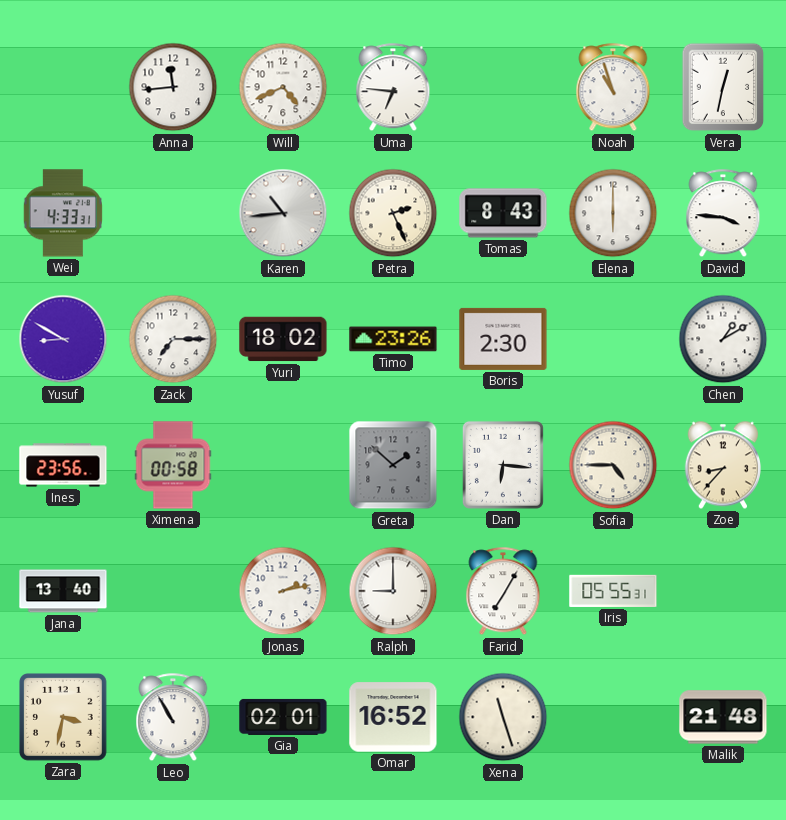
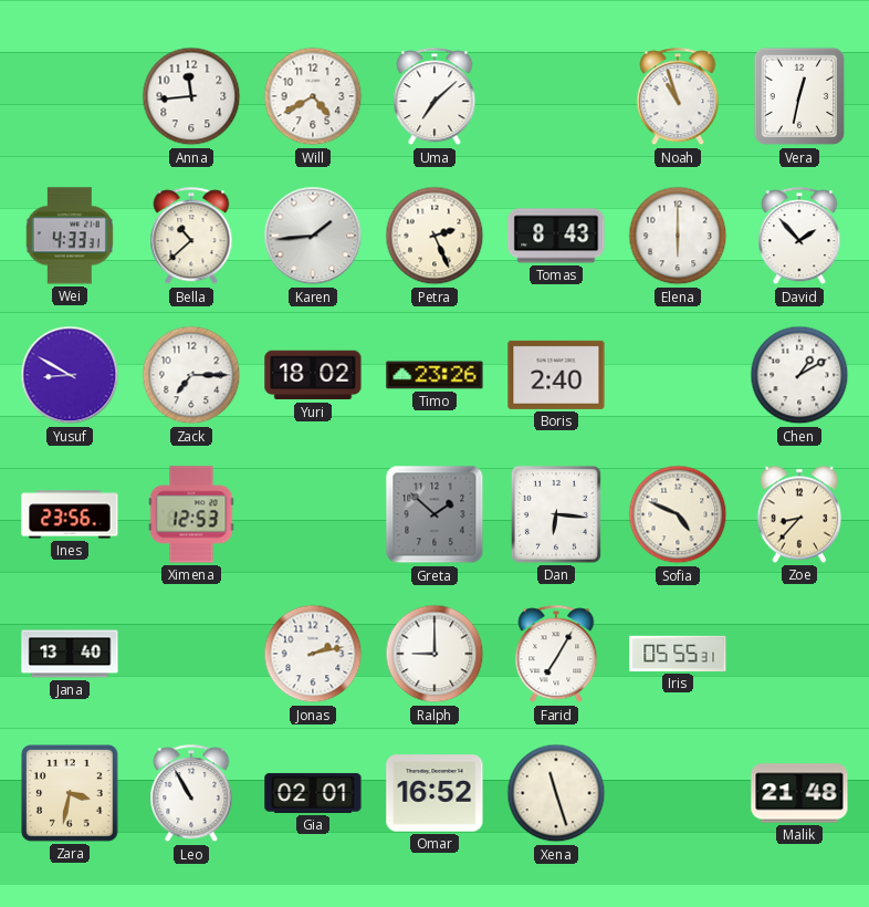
Will: 4:41 -> 4:40 (313, 96)
Uma: 6:46 -> 7:08 (434, 97)
Bella: none -> 10:38 (191, 237)
Karen: 10:44 -> 1:44 (313, 236)
David: 3:46 -> 1:53 (799, 237)
Boris: 2:30 -> 2:40 (556, 375)
Ximena: 00:58 -> 12:53 (191, 514)
Sofia: 4:45 -> 4:49 (678, 514)
